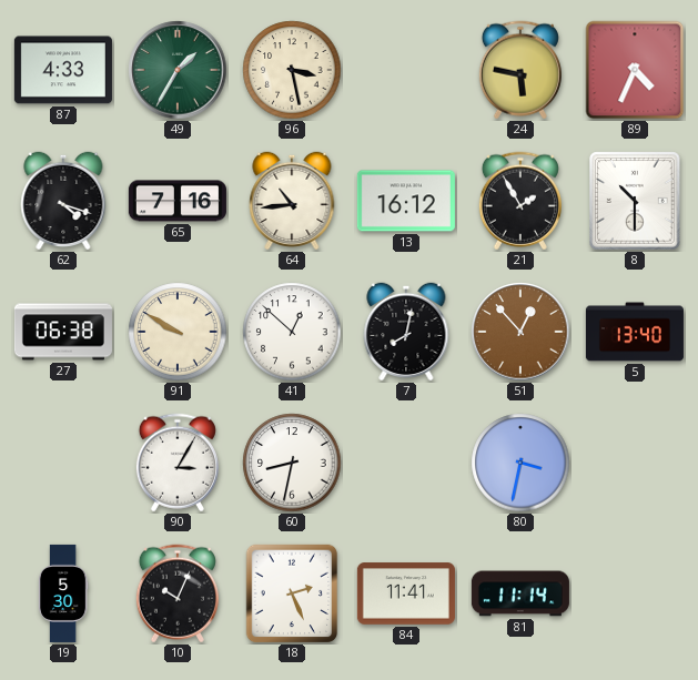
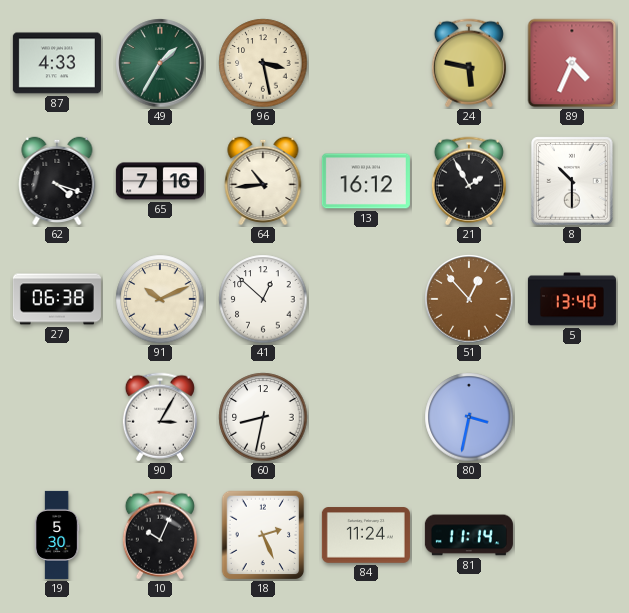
91: 9:50 -> 10:11 (160, 299)
7: 8:02 -> none (406, 332)
84: 11:41 -> 11:24 (366, 535)
